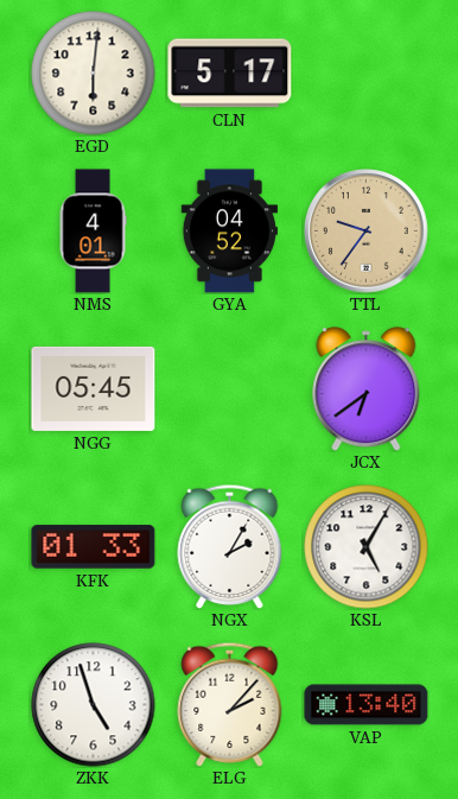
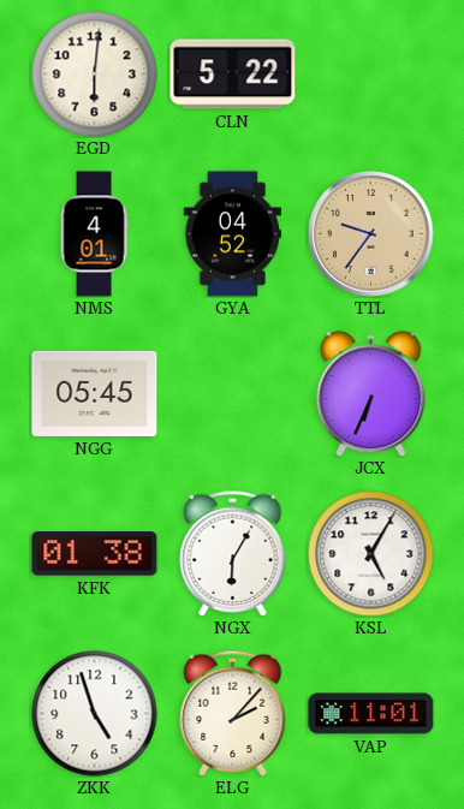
CLN: 5:17 -> 5:22 (233, 75)
JCX: 6:39 -> 6:34 (371, 394)
KFK: 01:33 -> 01:38 (95, 554)
NGX: 2:05 -> 6:05 (233, 553)
VAP: 13:40 -> 11:01 (371, 714)
